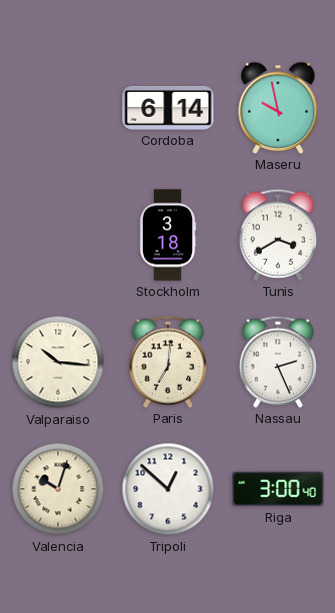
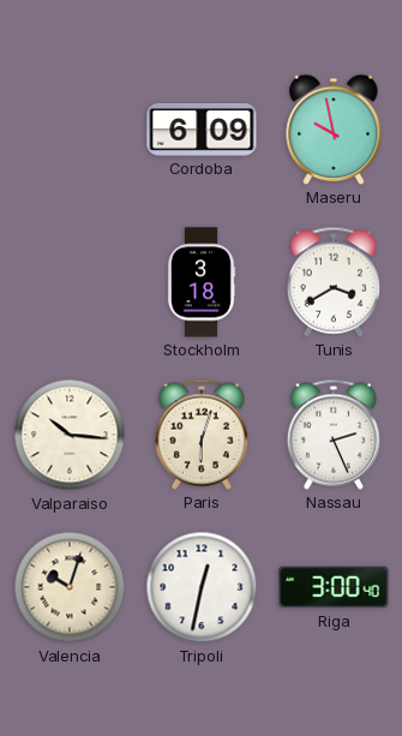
Cordoba: 6:14 -> 6:09 (202, 130)
Paris: 7:01 -> 6:03 (202, 435)
Tripoli: 12:52 -> 12:32 (202, 587)
